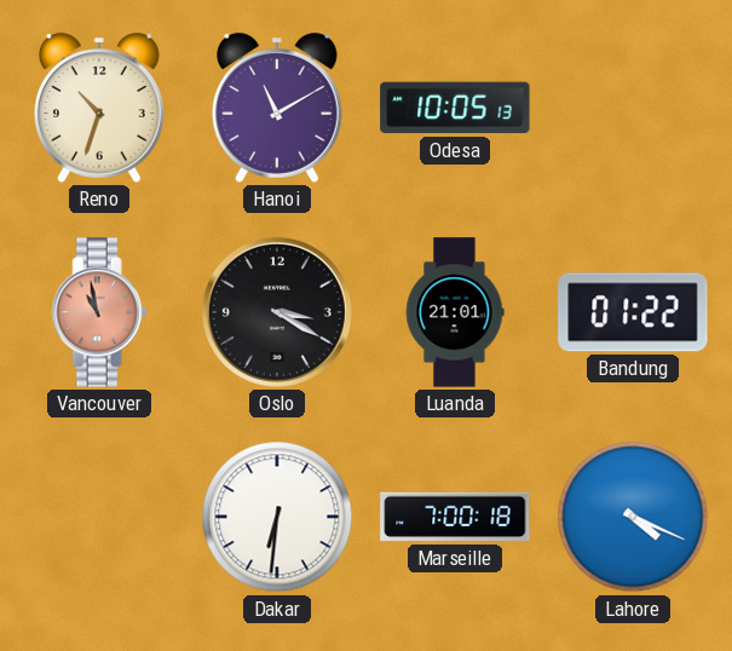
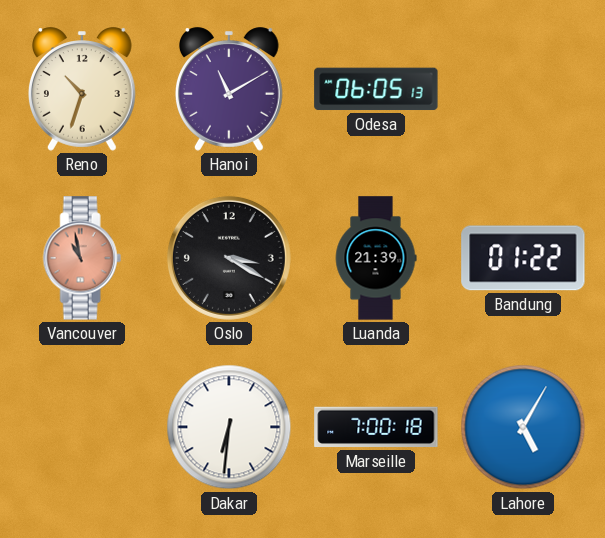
Odesa: 10:05 -> 06:05 (376, 89)
Luanda: 21:01 -> 21:39 (376, 258)
Lahore: 4:19 -> 5:05 (523, 427)
